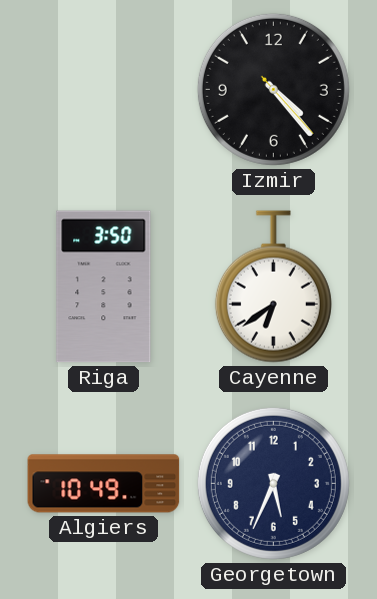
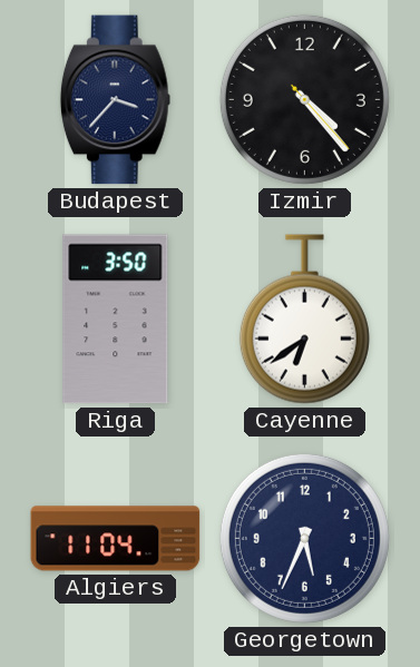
Budapest: none -> 3:37 (115, 100)
Algiers: 10:49 -> 11:04 (116, 539)
